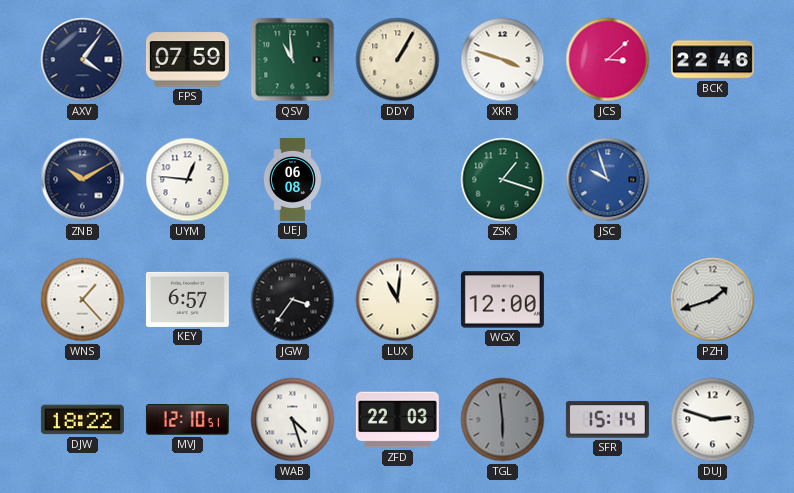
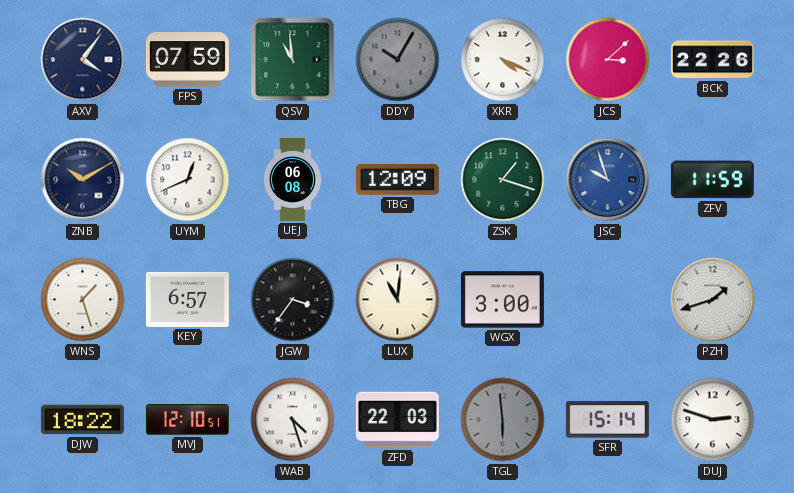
DDY: 1:05 -> 10:05 (398, 60)
DDY dial: cream -> grey (398, 60)
XKR: 3:48 -> 4:19 (503, 60)
BCK: 22:46 -> 22:26 (712, 60)
UYM: 12:46 -> 12:41 (188, 180)
TBG: none -> 12:09 (397, 180)
ZFV: none -> 11:59 (712, 180)
WNS: 1:23 -> 1:27 (83, 300)
WGX: 12:00 -> 3:00 (502, 300)
